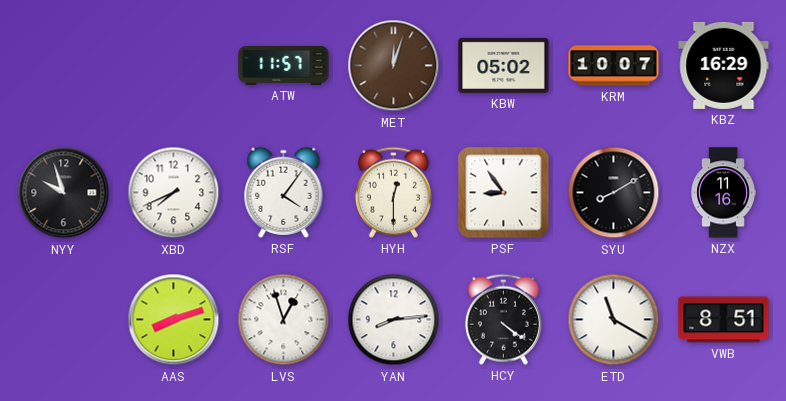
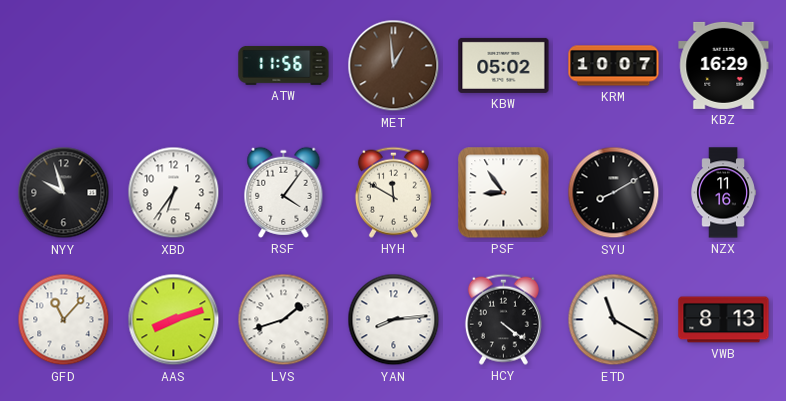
ATW: 11:57 -> 11:56 (284, 65)
MET: 12:03 -> 12:59 (394, 66)
XBD: 7:41 -> 6:36 (174, 193)
HYH: 12:30 -> 11:50 (393, 192)
GFD: none -> 11:07 (64, 320)
LVS: 12:57 -> 1:42 (284, 320)
VWB: 8:51 -> 8:13 (724, 320)
